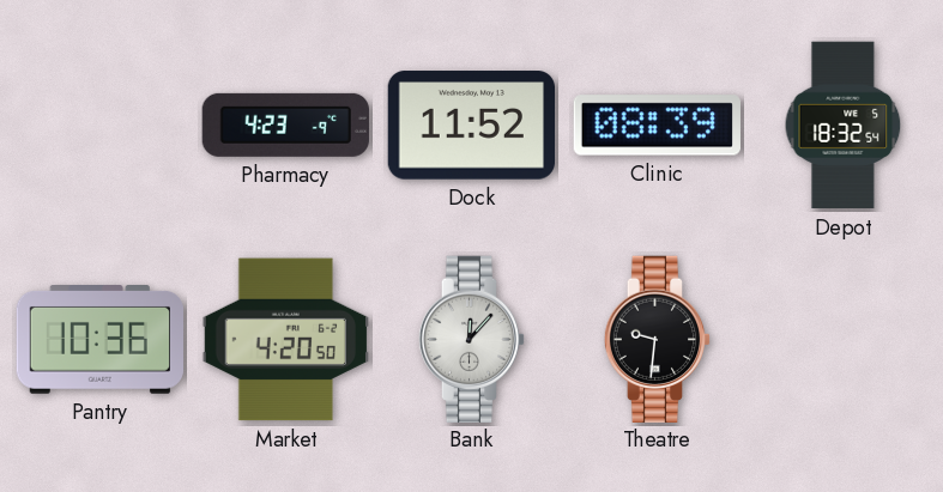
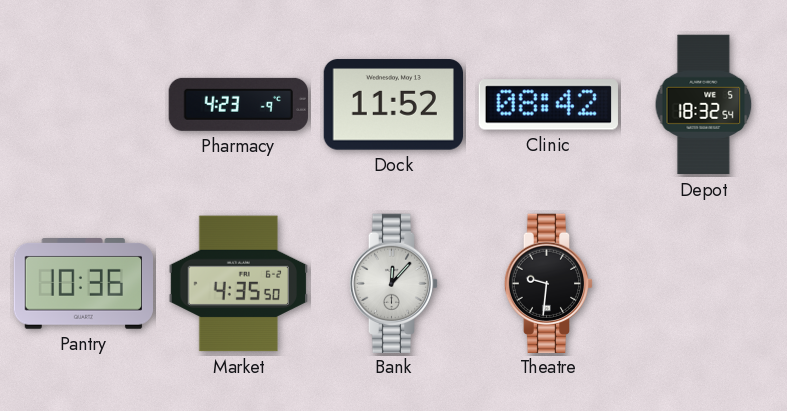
Clinic: 08:39 -> 08:42 (548, 105)
Market: 4:20 -> 4:35 (238, 284)
